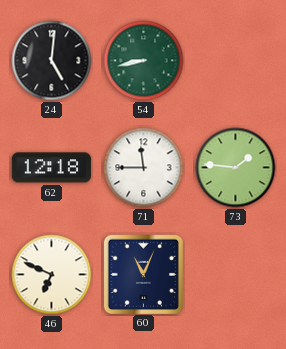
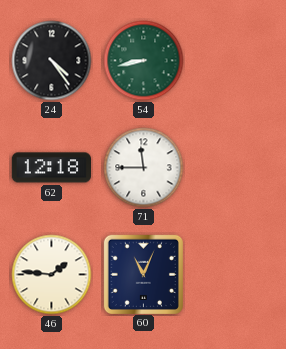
24: 5:01 -> 4:24 (52, 61)
73: 1:46 -> none (236, 168)
46: 6:49 -> 1:46 (52, 275)
